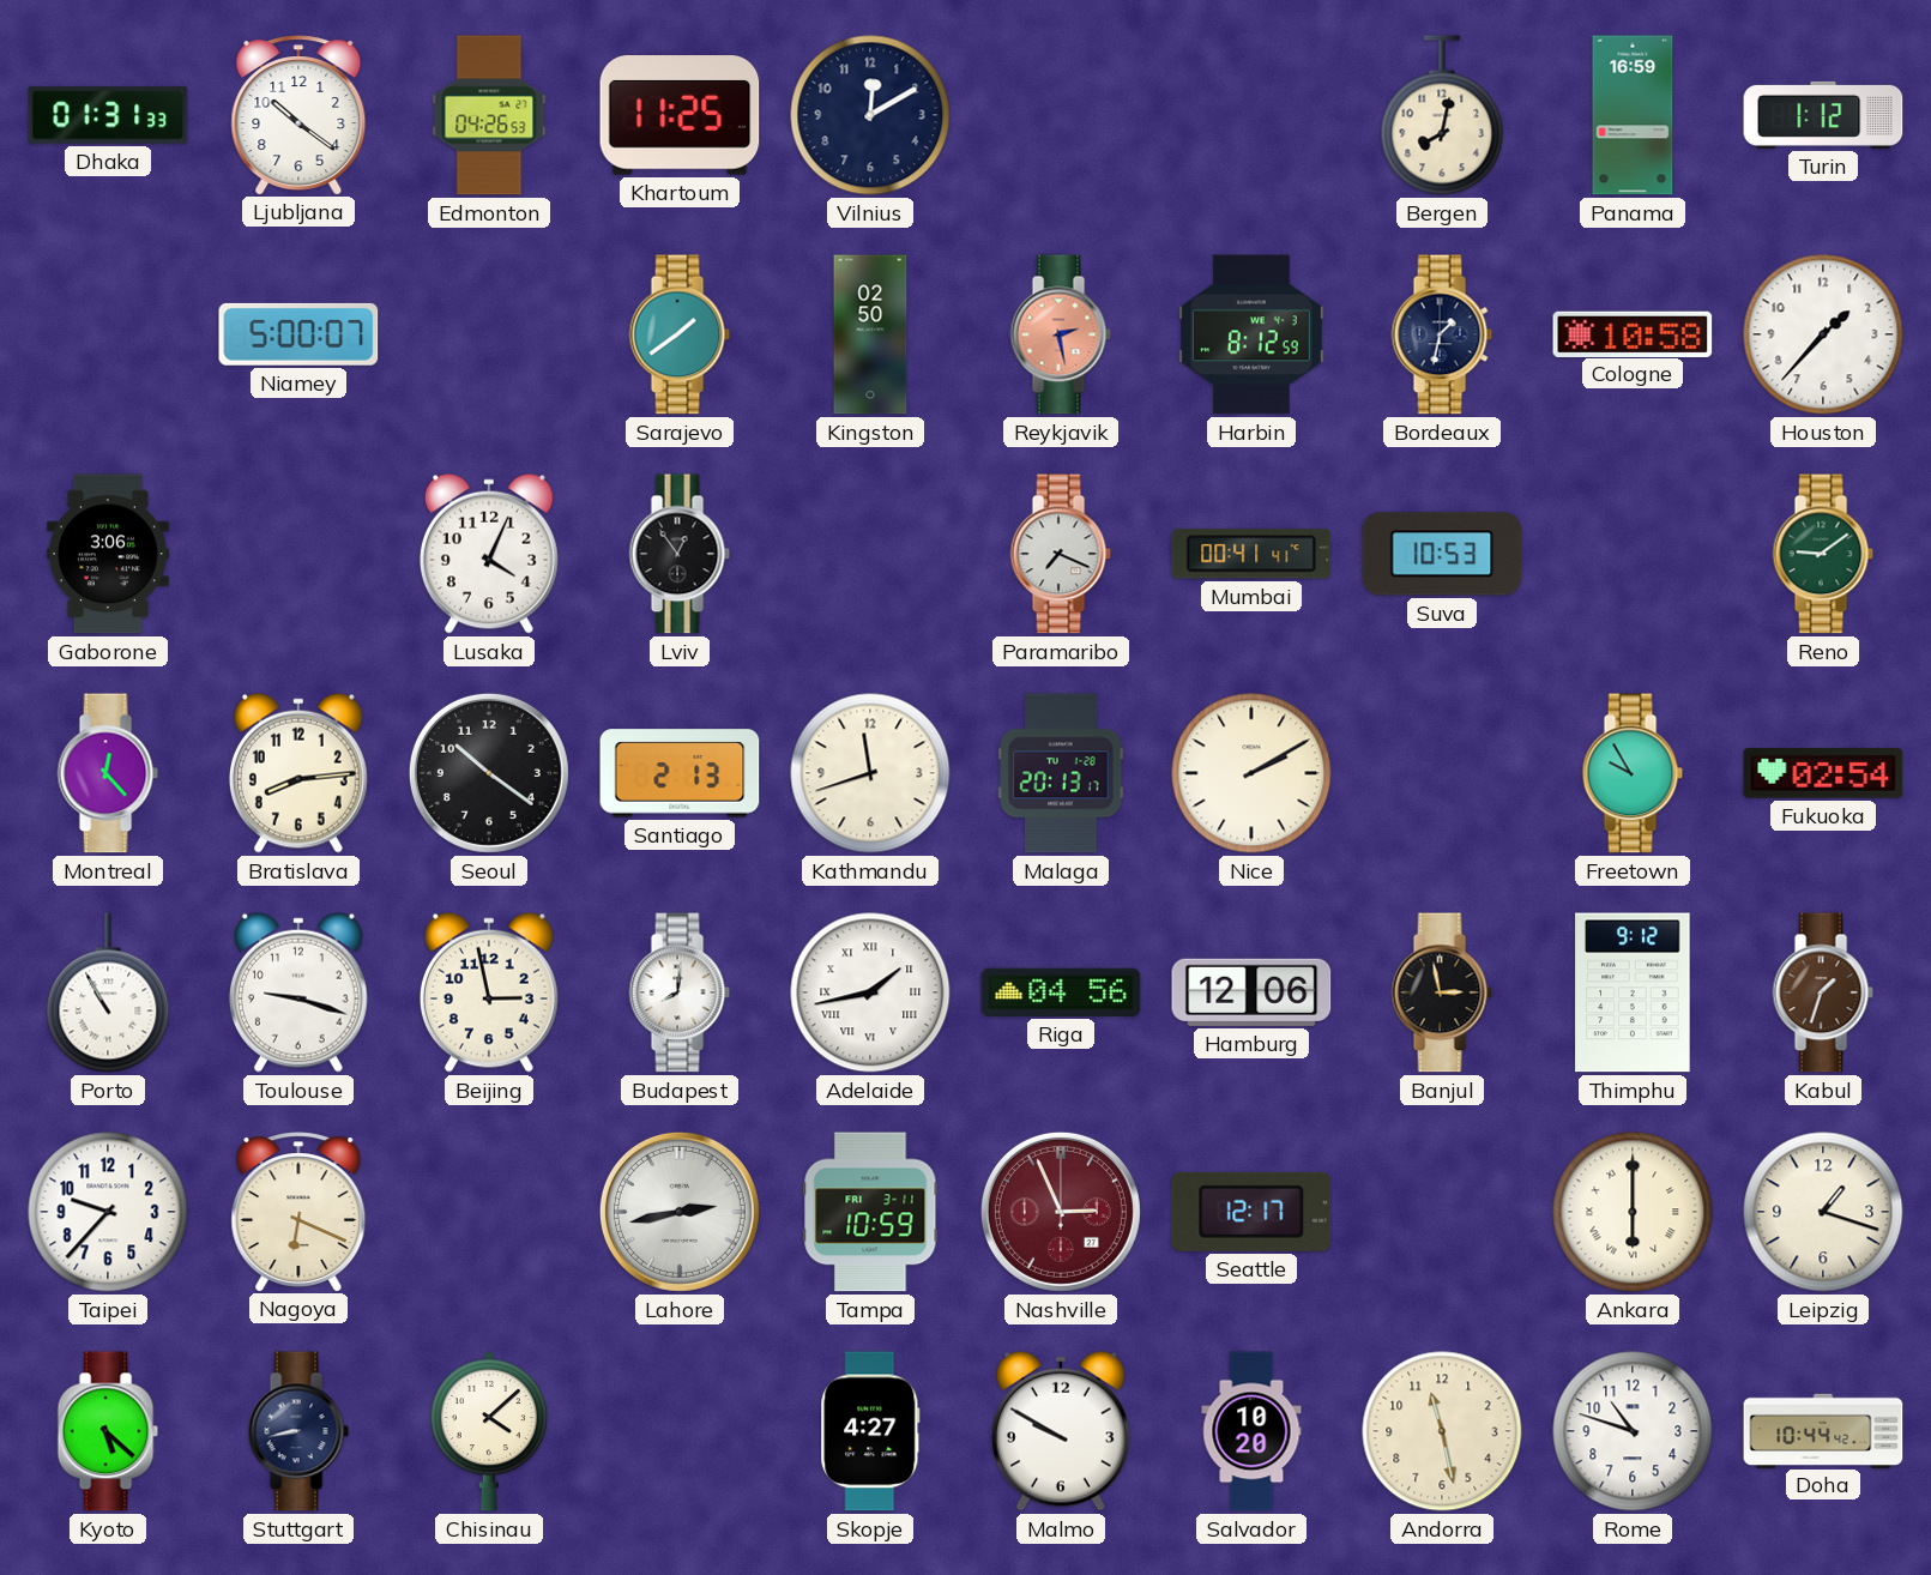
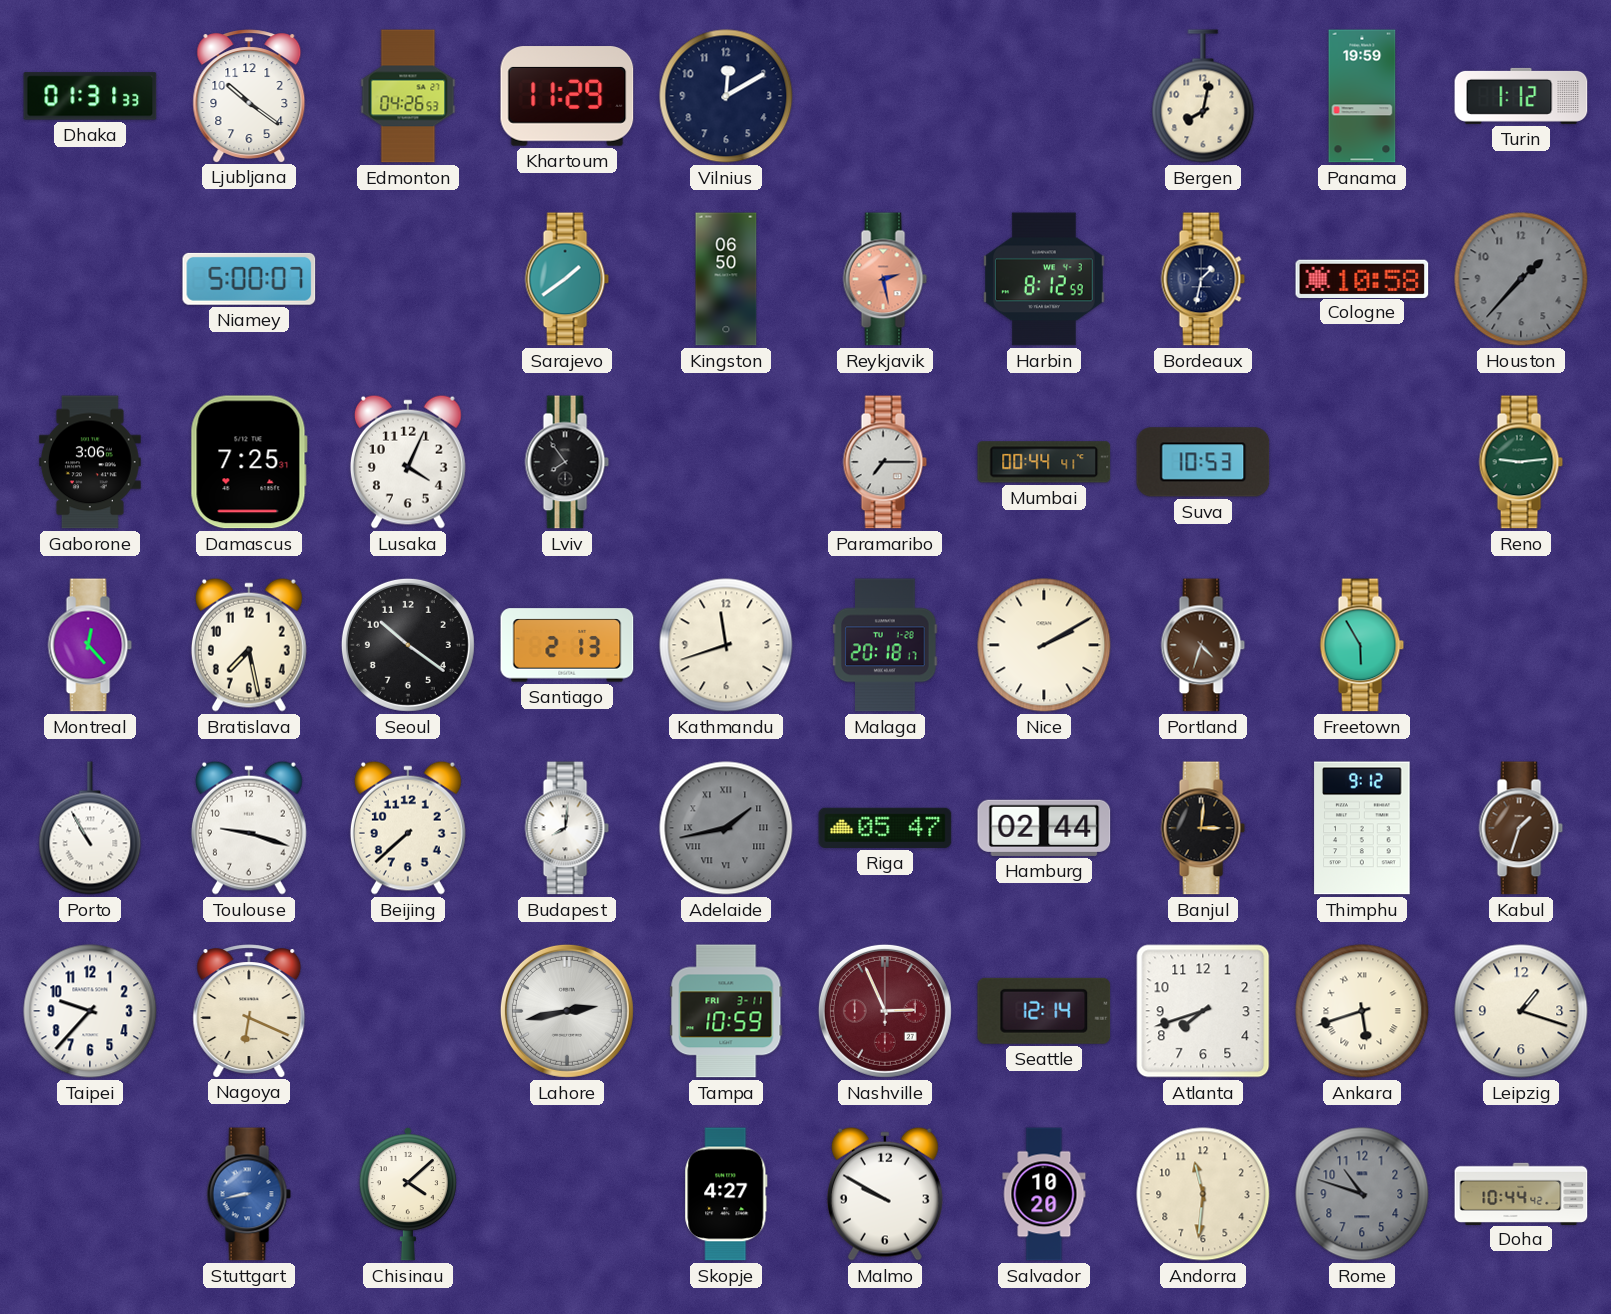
Khartoum: 11:25 -> 11:29 (567, 96)
Panama: 16:59 -> 19:59 (1362, 96)
Kingston: 02:50 -> 06:50 (726, 279)
Houston dial: white -> grey (1521, 279)
Damascus: none -> 7:25 (249, 462)
Lviv: 12:54 -> 7:54 (567, 462)
Paramaribo: 7:19 -> 7:15 (885, 462)
Mumbai: 00:41 -> 00:44 (1044, 462)
Reno: 9:09 -> 9:14 (1521, 462)
Bratislava: 8:14 -> 7:28 (249, 645)
Malaga: 20:13 -> 20:18 (885, 645)
Portland: none -> 4:33 (1203, 645)
Freetown: 9:55 -> 5:55 (1362, 645)
Fukuoka: 02:54 -> none (1823, 773)
Beijing: 2:58 -> 7:38 (408, 828)
Adelaide dial: white -> grey (726, 828)
Riga: 04:56 -> 05:47 (885, 828)
Hamburg: 12:06 -> 02:44 (1044, 828)
Banjul: 2:58 -> 3:01 (1203, 828)
Seattle: 12:17 -> 12:14 (1044, 1011)
Atlanta: none -> 7:42 (1203, 1011)
Ankara: 6:00 -> 5:42 (1362, 1011)
Kyoto: 5:22 -> none (108, 1431)
Stuttgart dial: navy -> blue (249, 1194)
Andorra: 11:28 -> 11:31 (1203, 1194)
Rome dial: white -> grey (1362, 1194)
